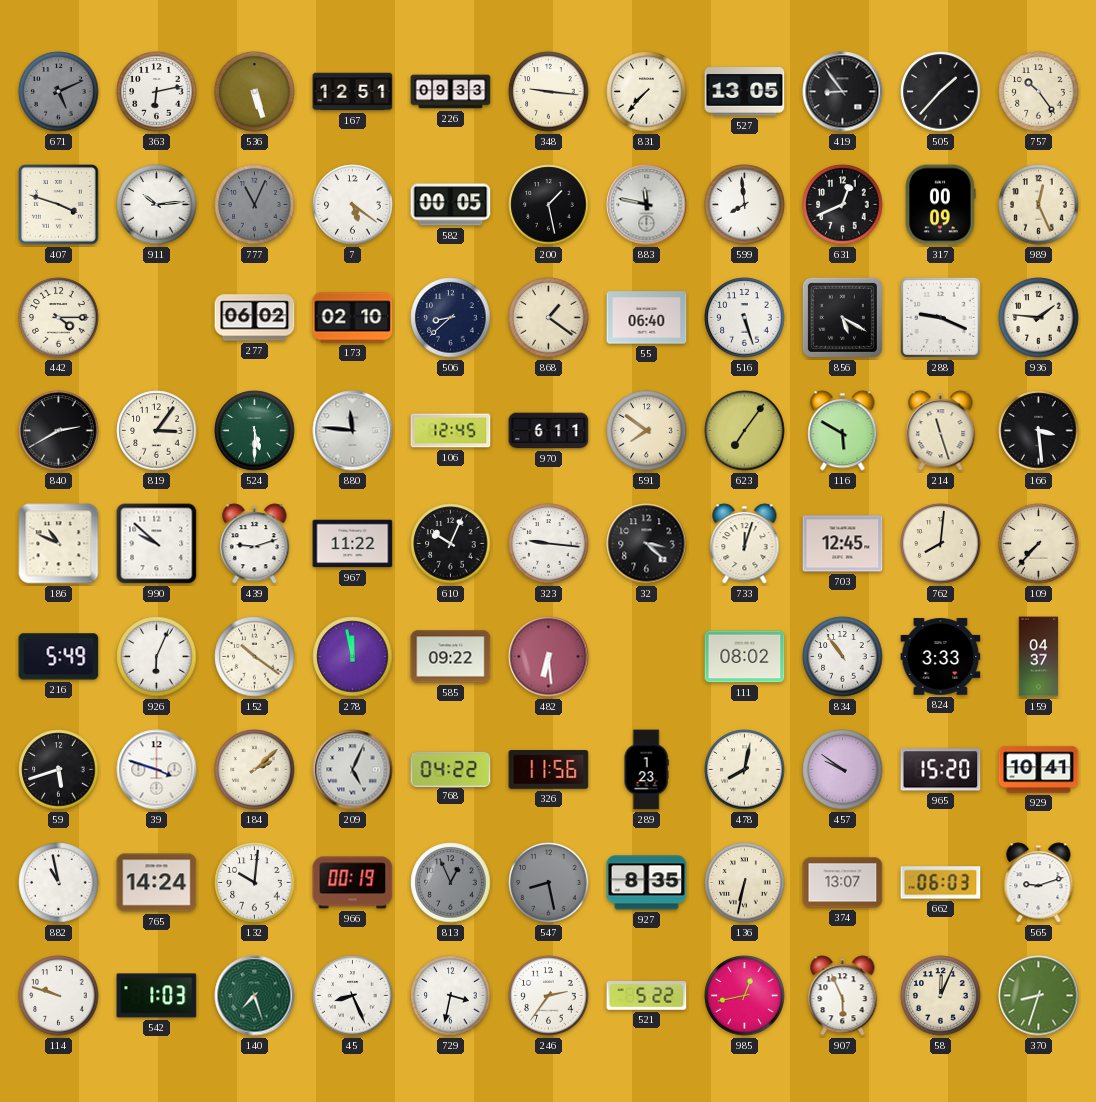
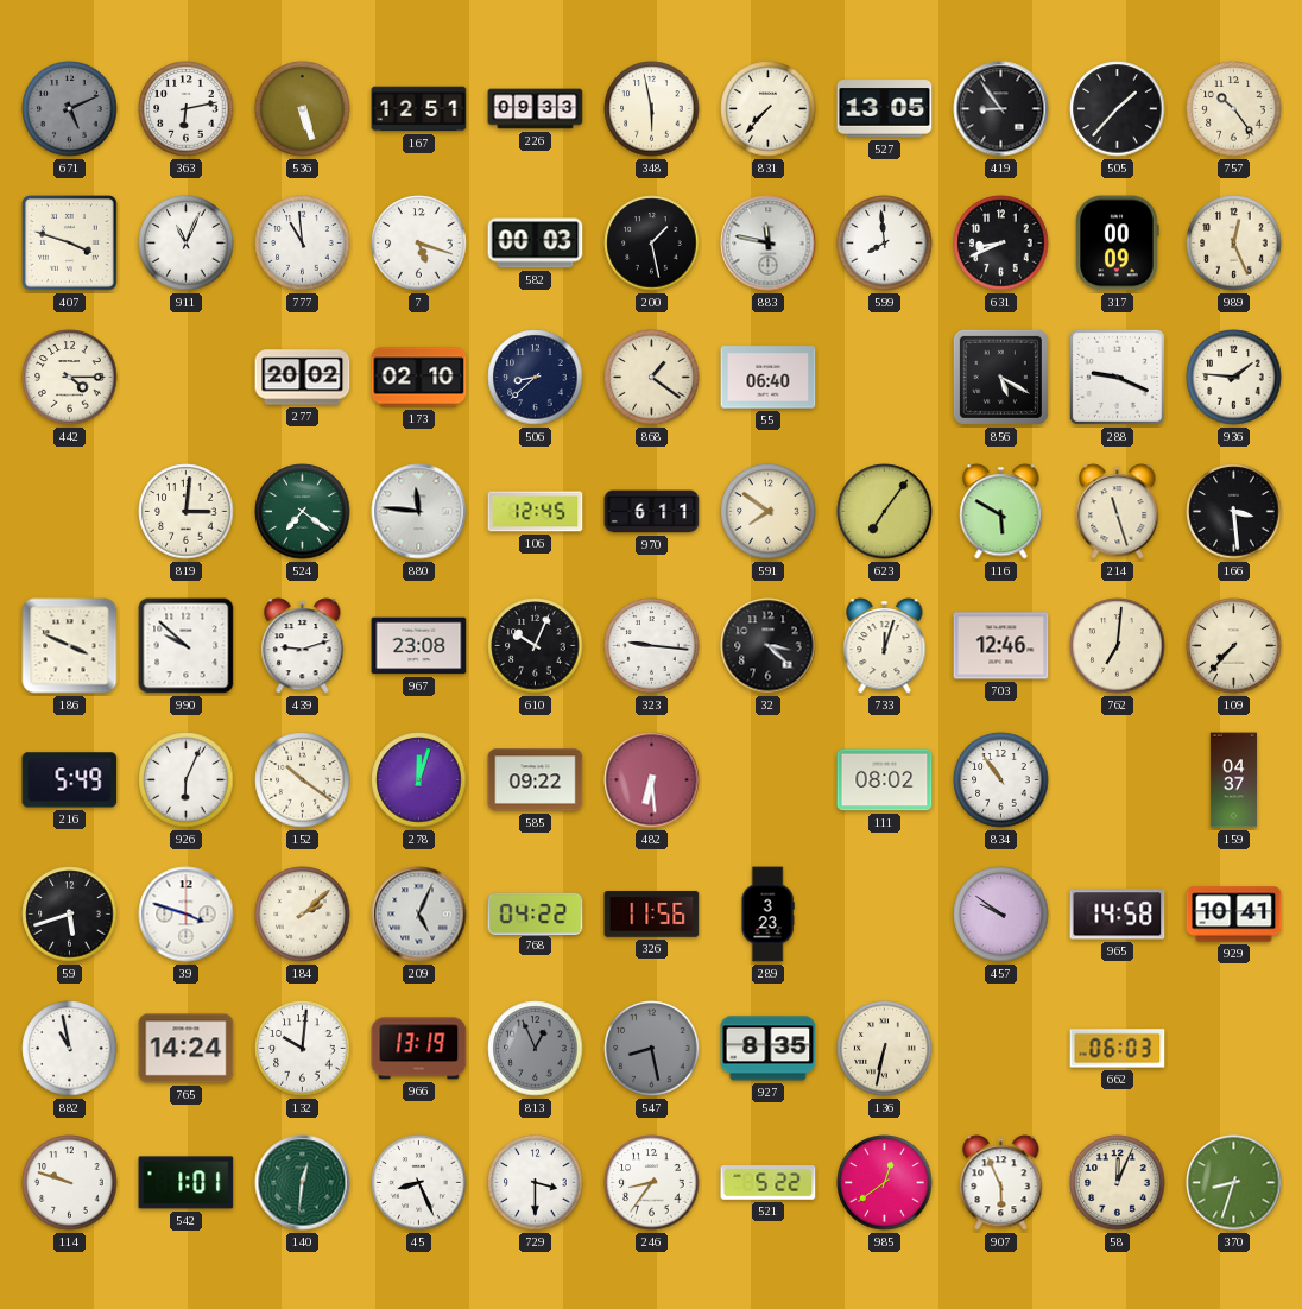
348: 9:16 -> 5:58 (652, 109)
911: 10:14 -> 11:04 (187, 244)
777: 11:04 -> 10:59 (303, 244)
777 dial: grey -> white (303, 244)
7: 5:21 -> 5:18 (419, 244)
582: 00:05 -> 00:03 (536, 244)
631: 12:41 -> 8:41 (1001, 244)
277: 06:02 -> 20:02 (303, 378)
516: 5:27 -> none (745, 318)
840: 2:40 -> none (59, 431)
819: 3:06 -> 3:01 (187, 512)
524: 5:30 -> 7:21 (303, 512)
186: 10:49 -> 3:49 (70, 646)
967: 11:22 -> 23:08 (419, 646)
703: 12:45 -> 12:46 (1001, 646)
762: 8:01 -> 7:01 (1118, 646)
278: 11:58 -> 12:03 (419, 780)
824: 3:33 -> none (941, 657)
289: 1:23 -> 3:23 (767, 915)
478: 8:02 -> none (745, 770)
965: 15:20 -> 14:58 (1118, 915)
966: 00:19 -> 13:19 (419, 1049)
374: 13:07 -> none (843, 883)
565: 9:12 -> none (1039, 883)
542: 1:03 -> 1:01 (187, 1183)
140: 7:27 -> 12:31 (303, 1183)
729: 3:32 -> 3:30 (536, 1183)
246: 2:36 -> 8:36 (652, 1183)
985: 12:43 -> 12:39 (885, 1183)
